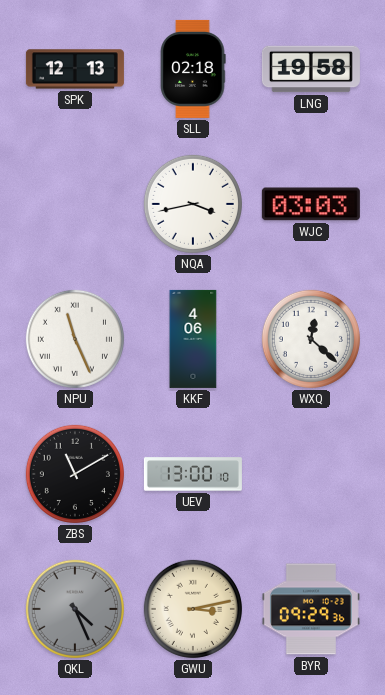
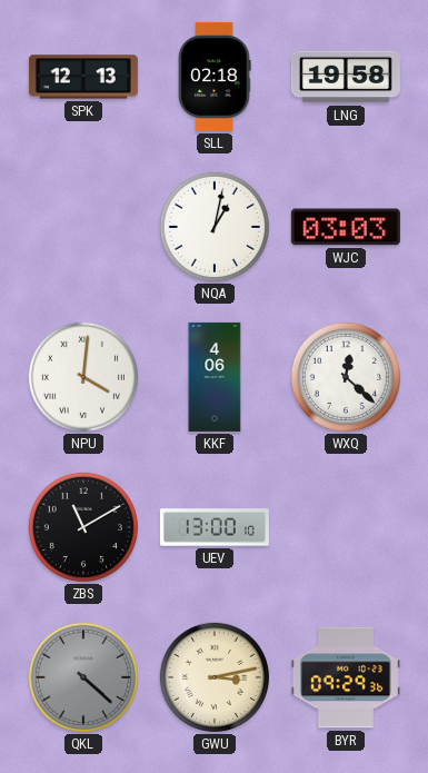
NQA: 3:43 -> 1:02 (215, 227)
NPU: 11:26 -> 4:01 (83, 377)
QKL: 4:26 -> 4:22 (83, 677)
